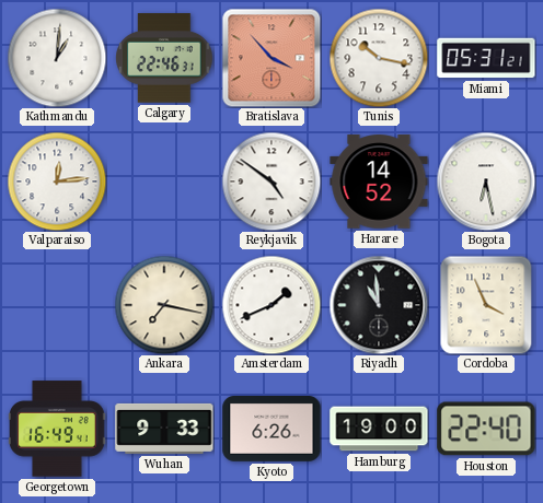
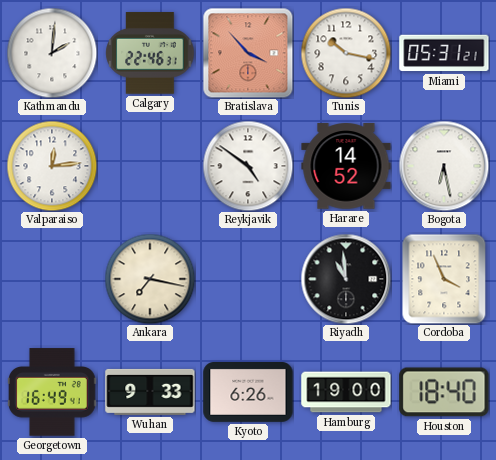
Kathmandu: 1:01 -> 2:01 (52, 53)
Amsterdam: 1:41 -> none (271, 305)
Houston: 22:40 -> 18:40 (444, 392)
